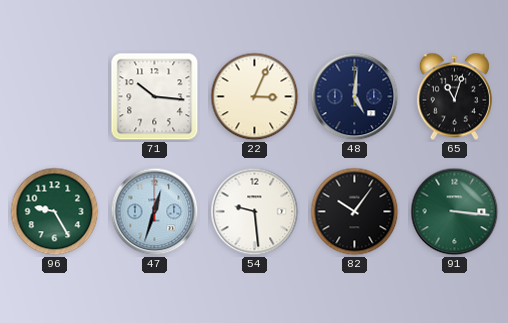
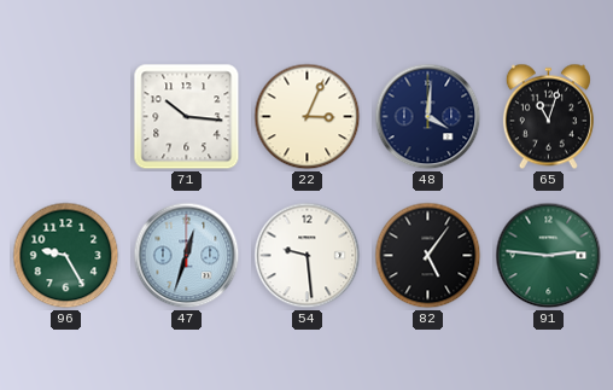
48: 5:01 -> 4:01 (428, 117)
82: 10:06 -> 5:06 (428, 256)
91: 3:16 -> 2:46 (549, 256)
